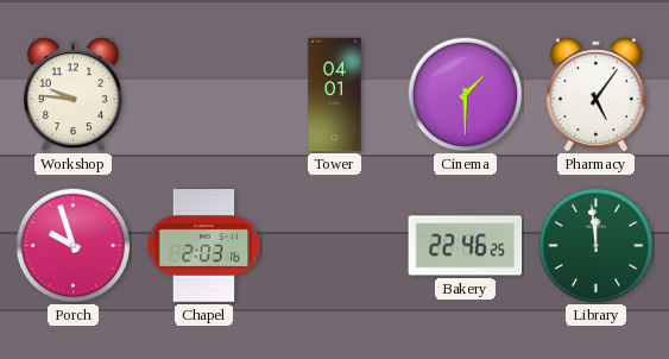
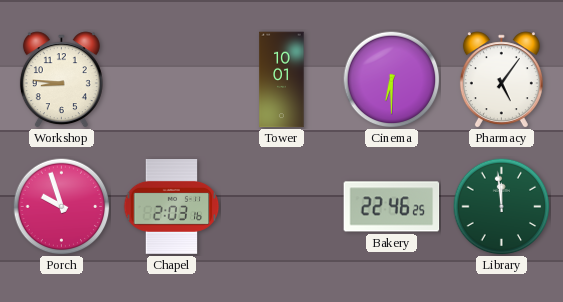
Workshop: 9:46 -> 8:46 (61, 80)
Tower: 04:01 -> 10:01 (282, 80)
Cinema: 1:30 -> 6:30 (391, 79)
